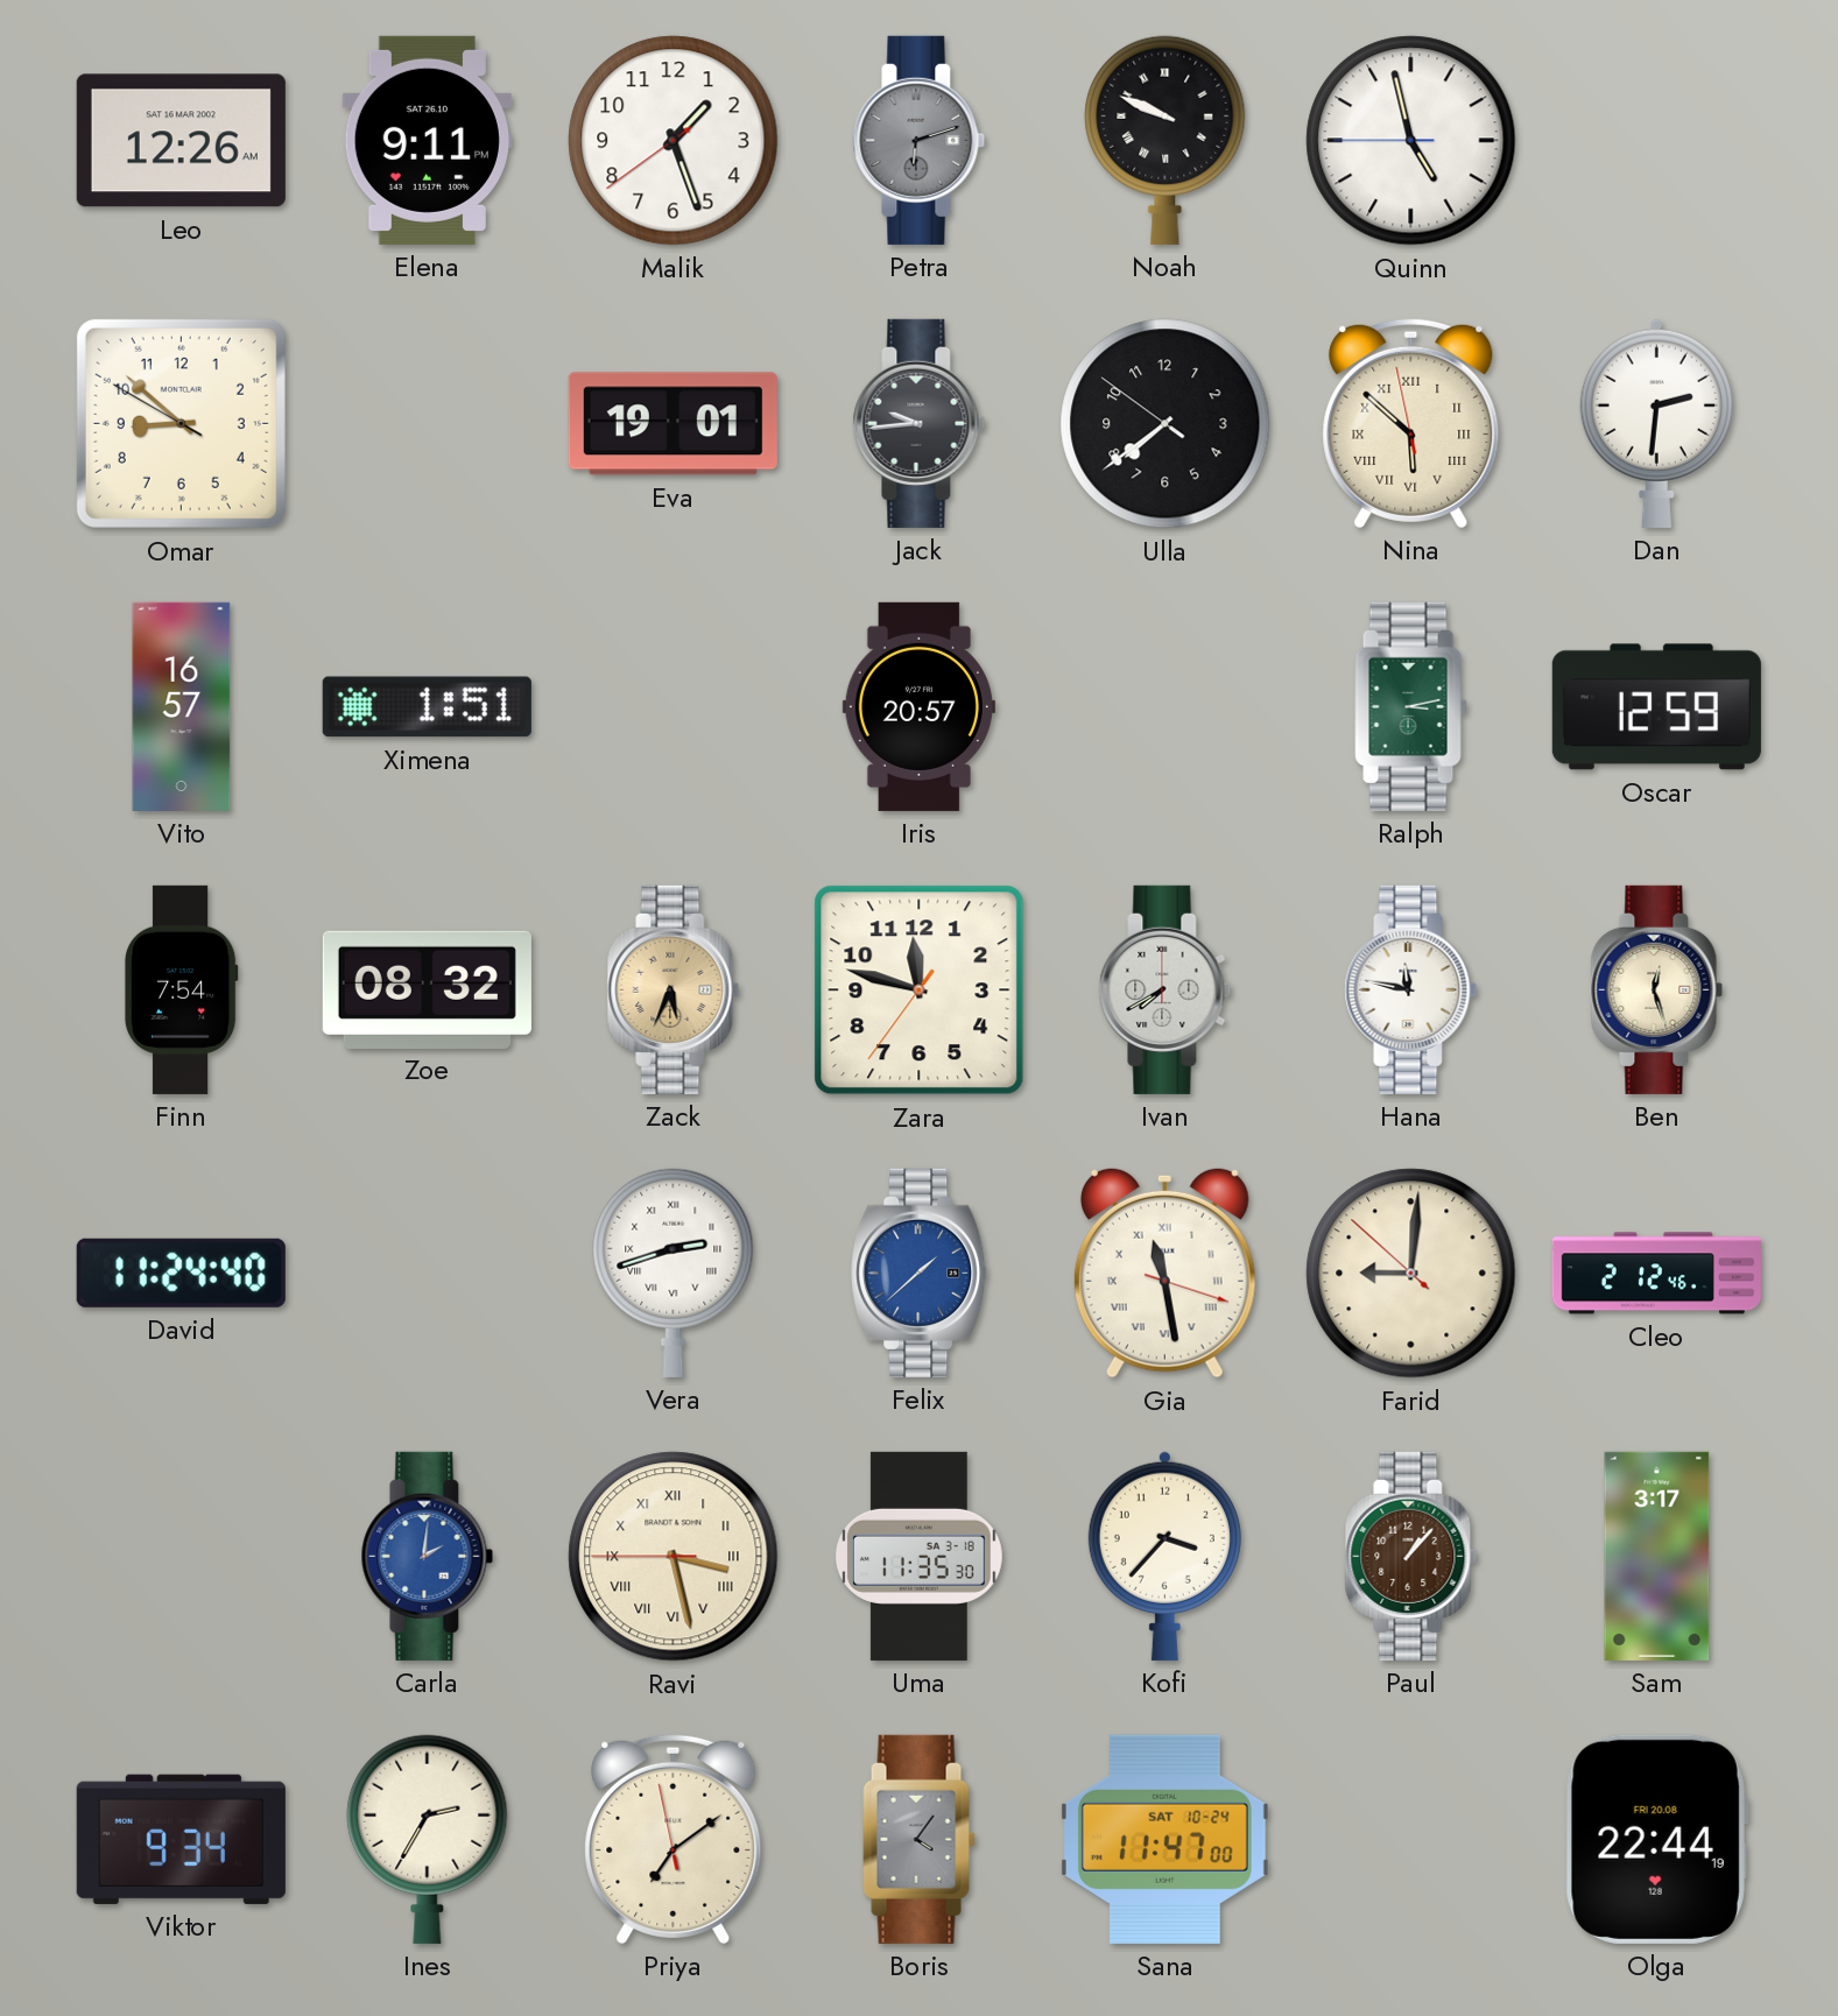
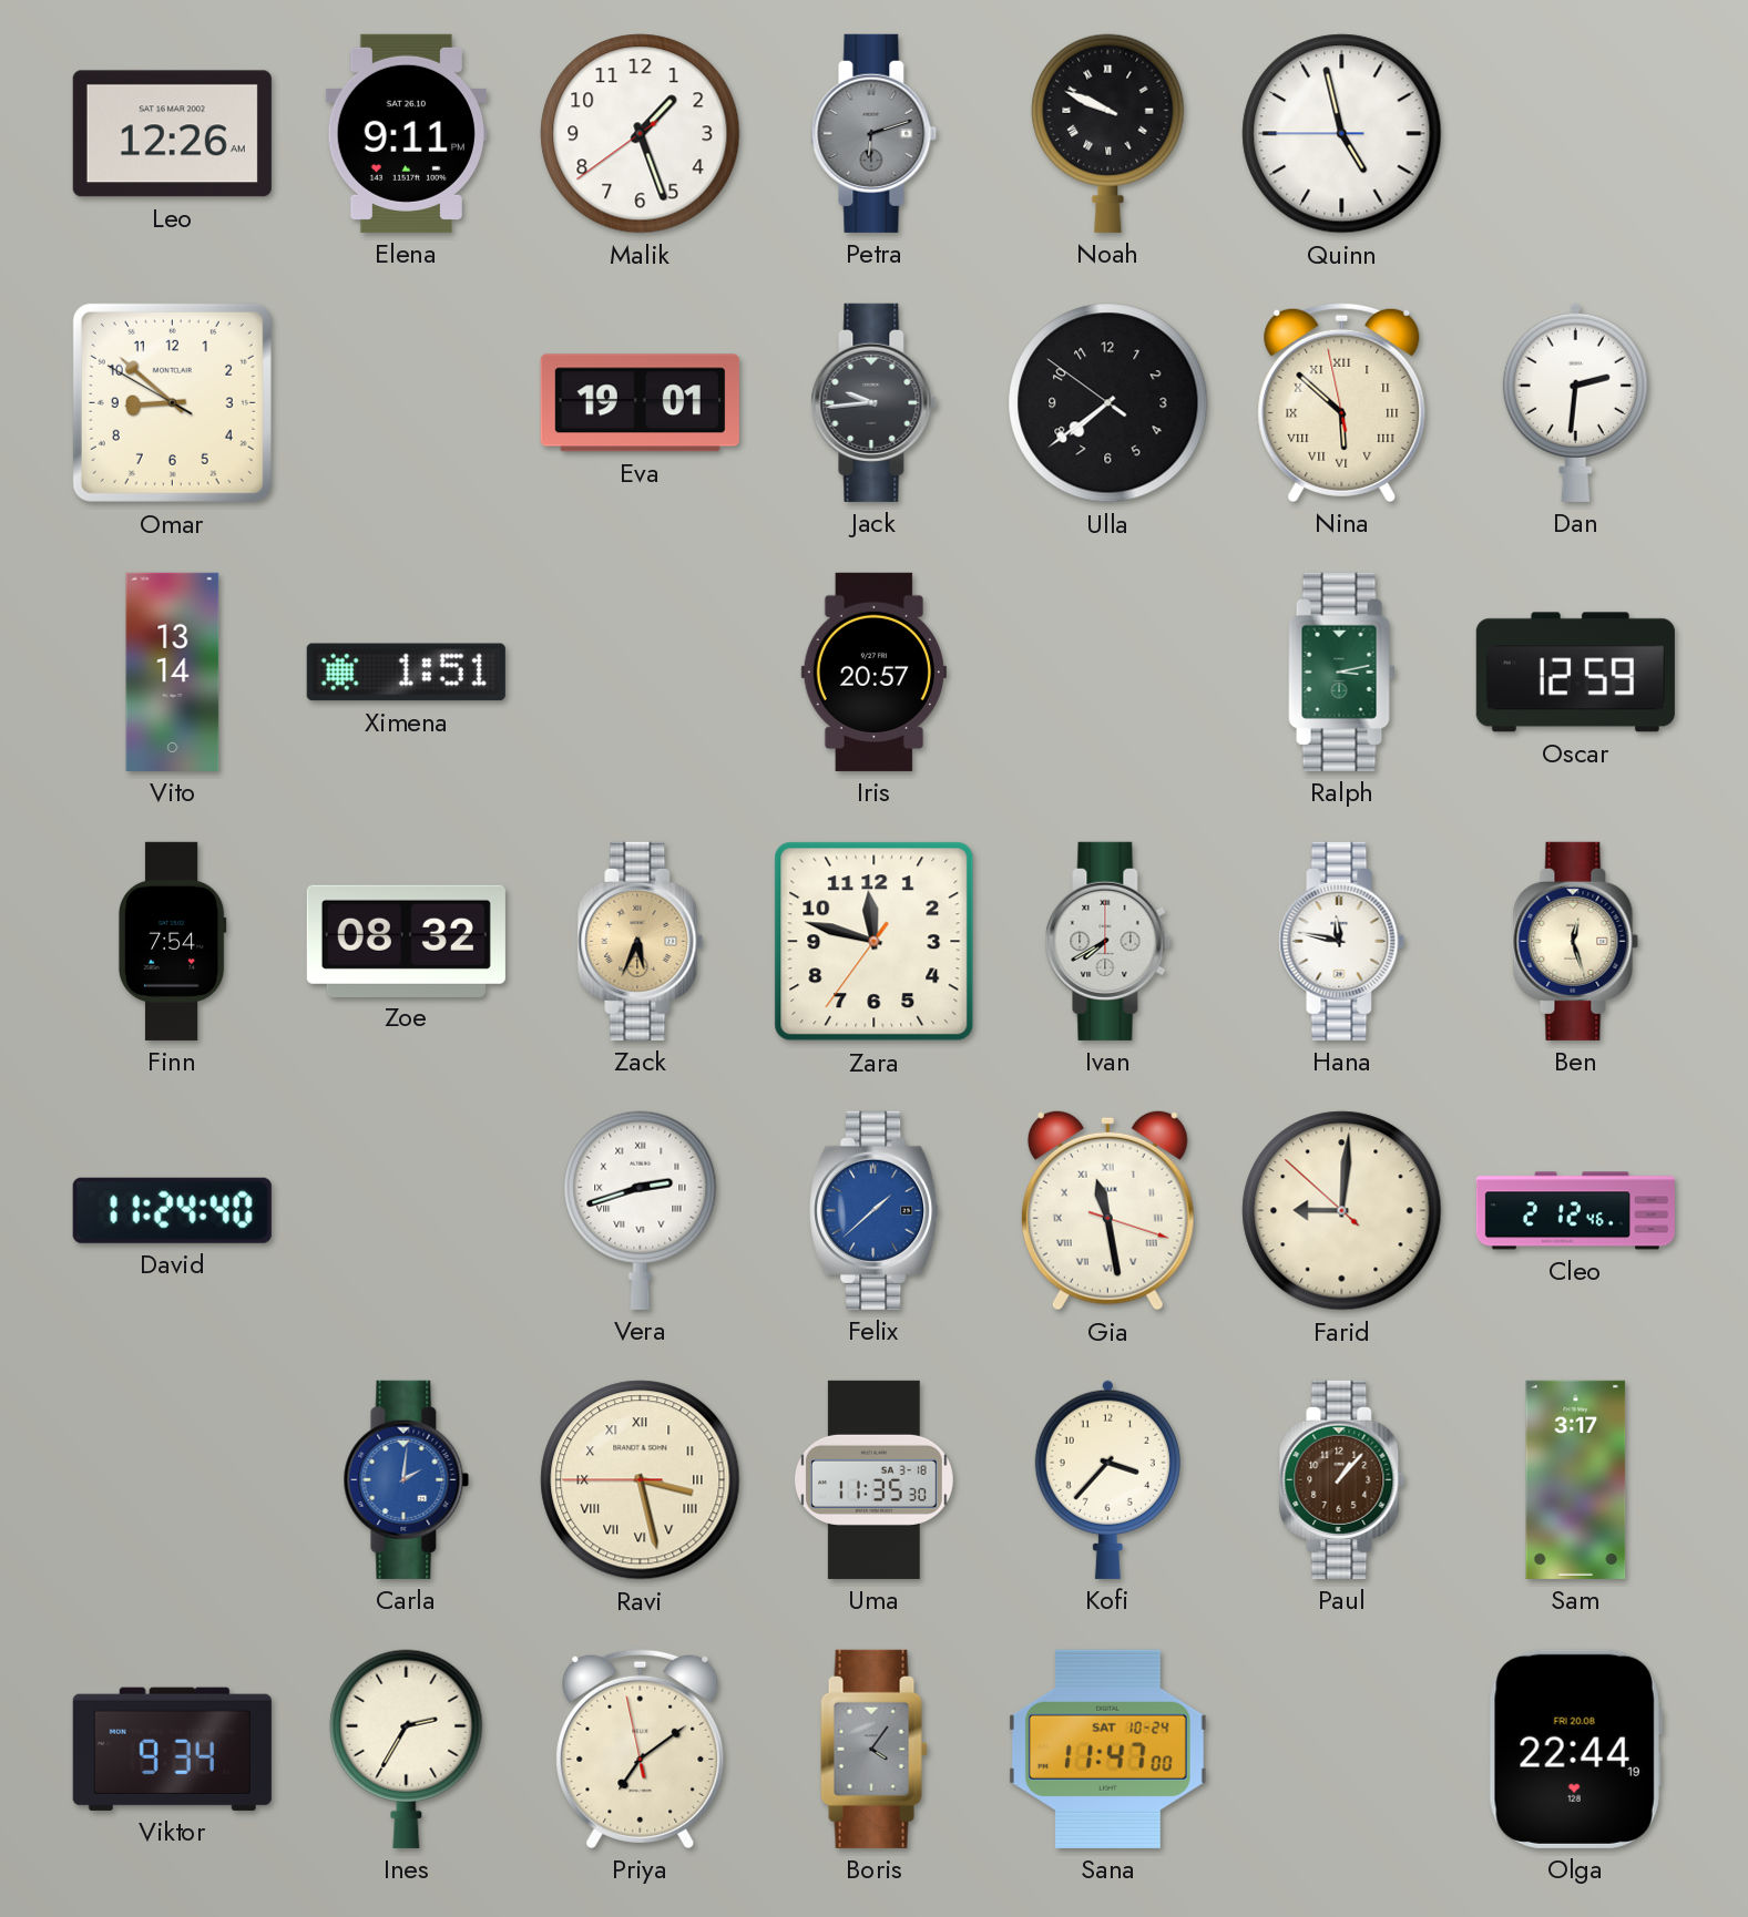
Vito: 16:57 -> 13:14 (173, 672)
